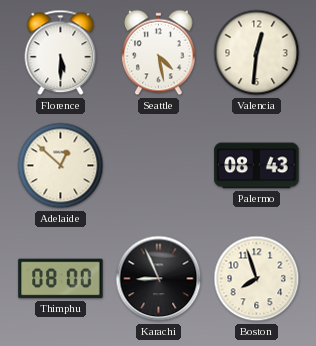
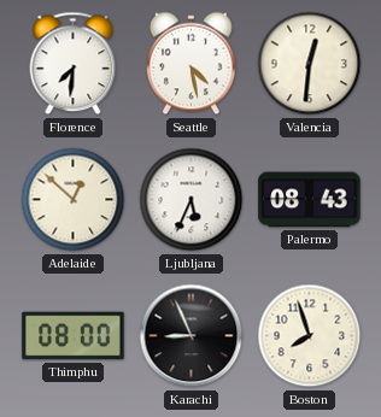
Florence: 5:30 -> 7:31 (74, 64)
Ljubljana: none -> 5:34 (192, 200)
